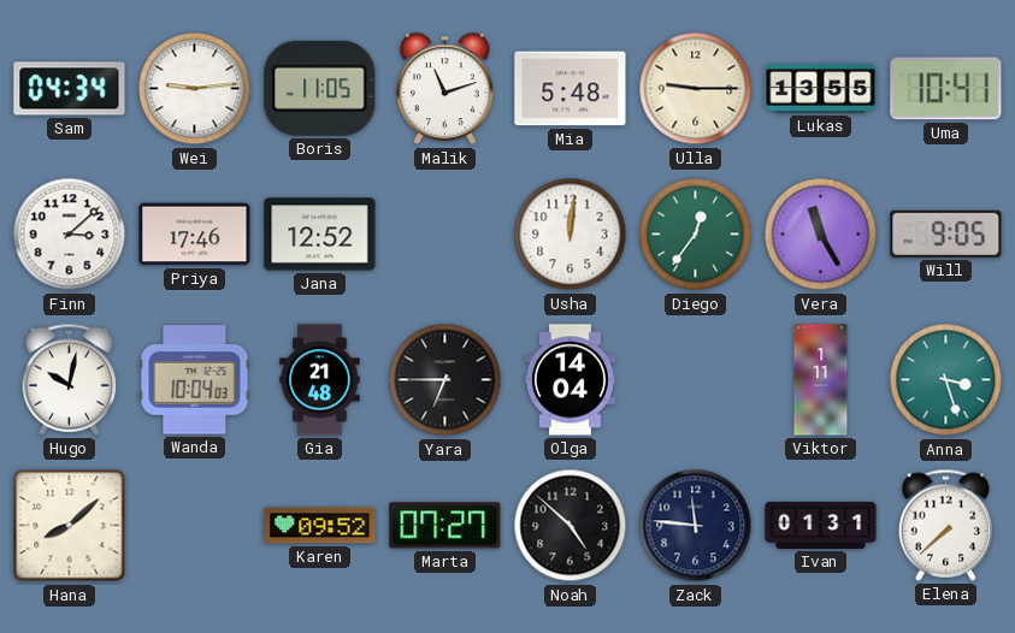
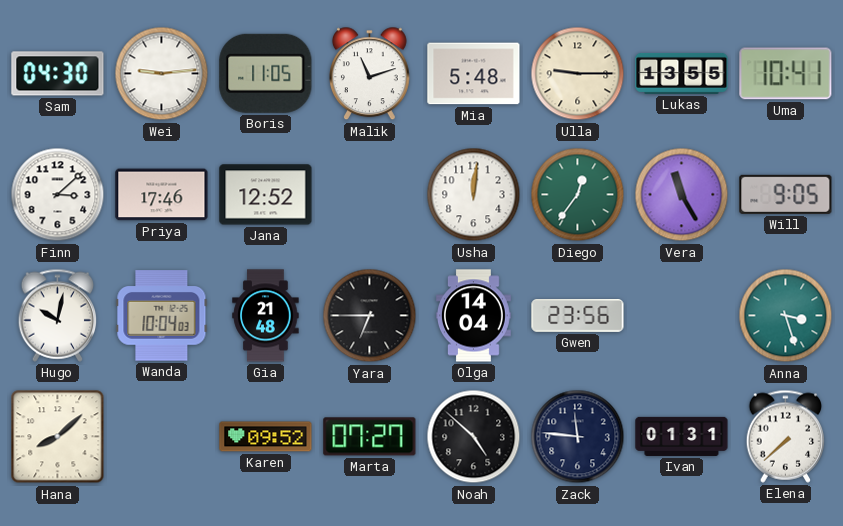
Sam: 04:34 -> 04:30 (58, 74)
Gwen: none -> 23:56 (578, 316)
Viktor: 1:11 -> none (821, 380)
